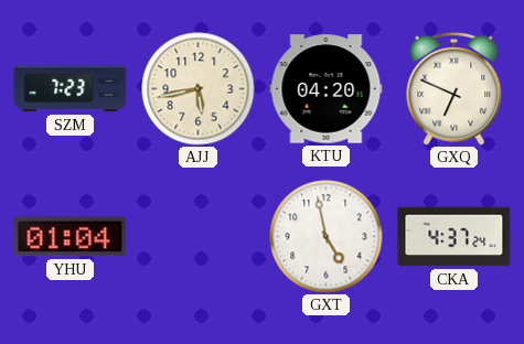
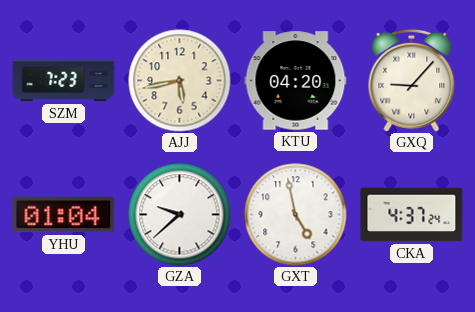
GXQ: 6:49 -> 9:07 (412, 80)
GZA: none -> 9:38 (180, 215)
